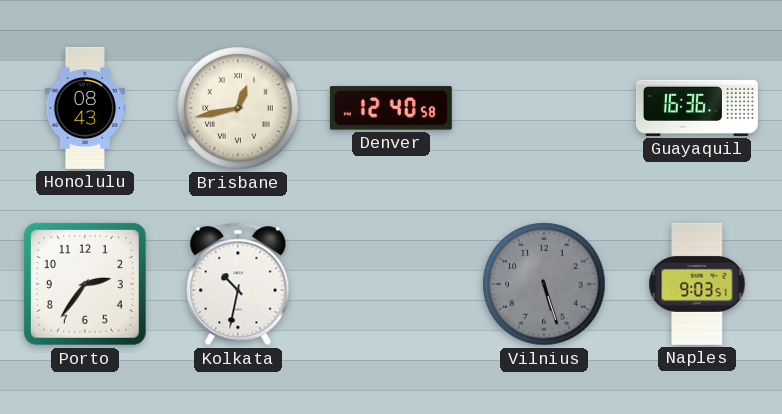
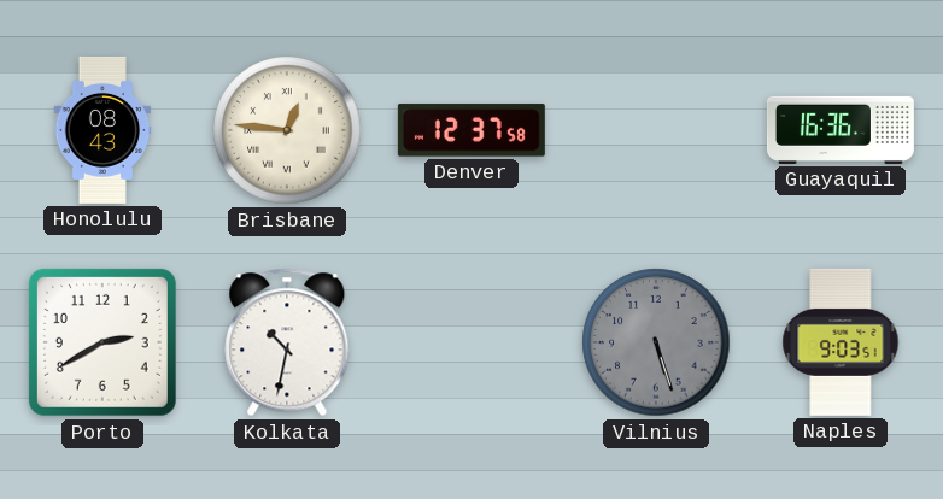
Brisbane: 12:43 -> 12:46 (287, 130)
Denver: 12:40 -> 12:37 (471, 130)
Porto: 2:36 -> 2:40 (102, 342)
